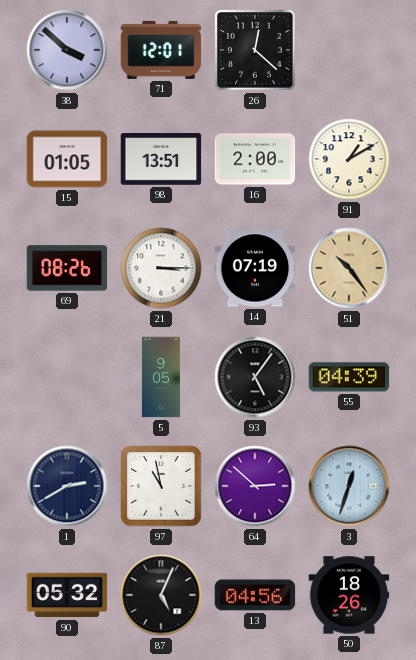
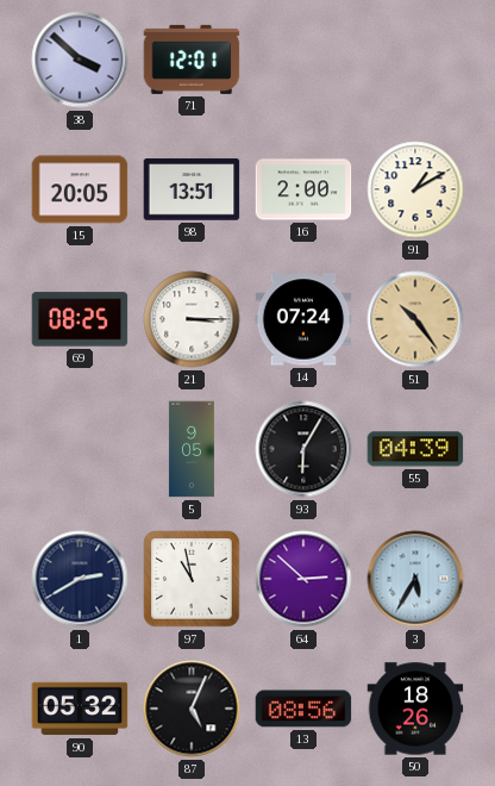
26: 12:22 -> none (256, 51)
15: 01:05 -> 20:05 (80, 189)
69: 08:26 -> 08:25 (80, 319)
14: 07:19 -> 07:24 (303, 319)
93: 5:06 -> 6:05 (303, 449)
3: 12:33 -> 5:35 (415, 579)
13: 04:56 -> 08:56 (303, 709)
